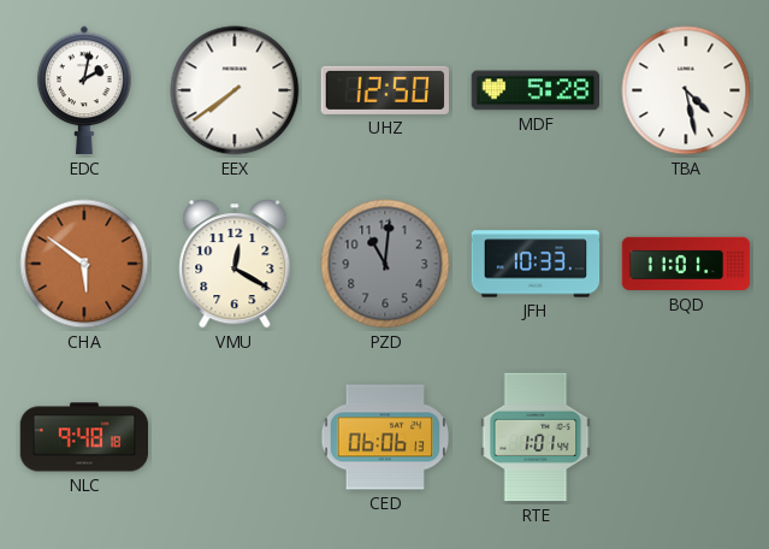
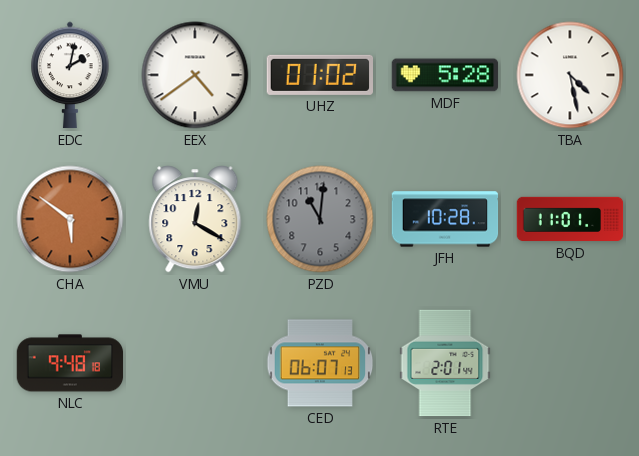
EEX: 7:39 -> 4:39 (195, 75)
UHZ: 12:50 -> 01:02 (319, 75)
JFH: 10:33 -> 10:28 (445, 219)
CED: 06:06 -> 06:07 (320, 363)
RTE: 1:01 -> 2:01 (445, 363)
